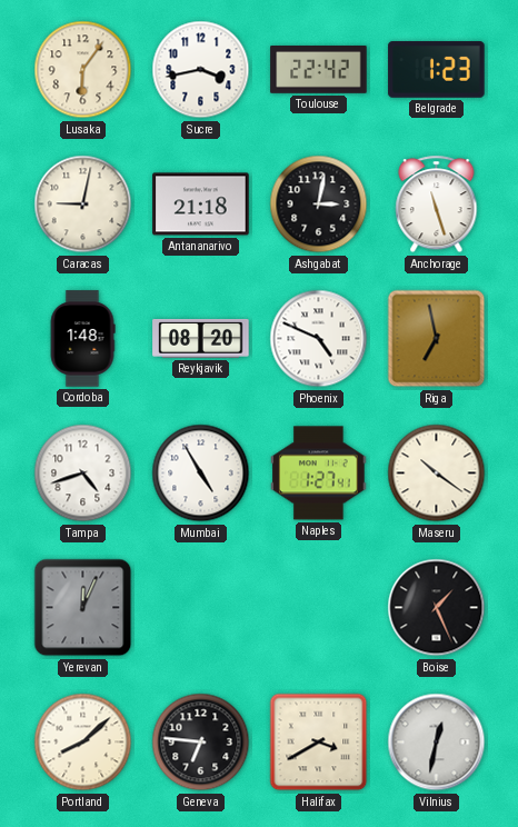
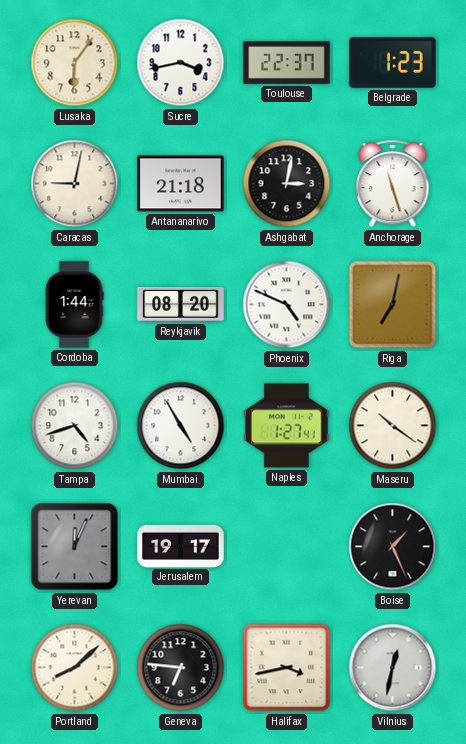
Toulouse: 22:42 -> 22:37 (287, 63)
Cordoba: 1:48 -> 1:44 (74, 305)
Riga: 6:58 -> 7:02 (393, 305)
Jerusalem: none -> 19:17 (181, 546)
Halifax: 3:40 -> 3:43 (287, 668)
